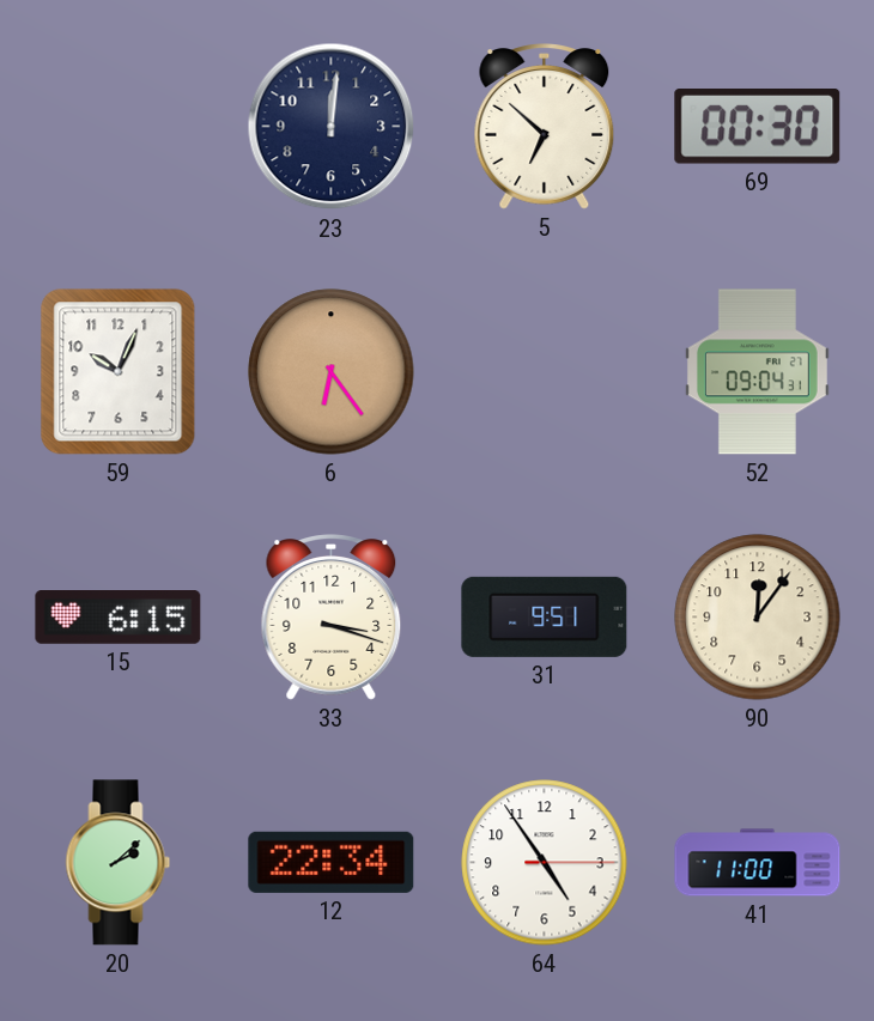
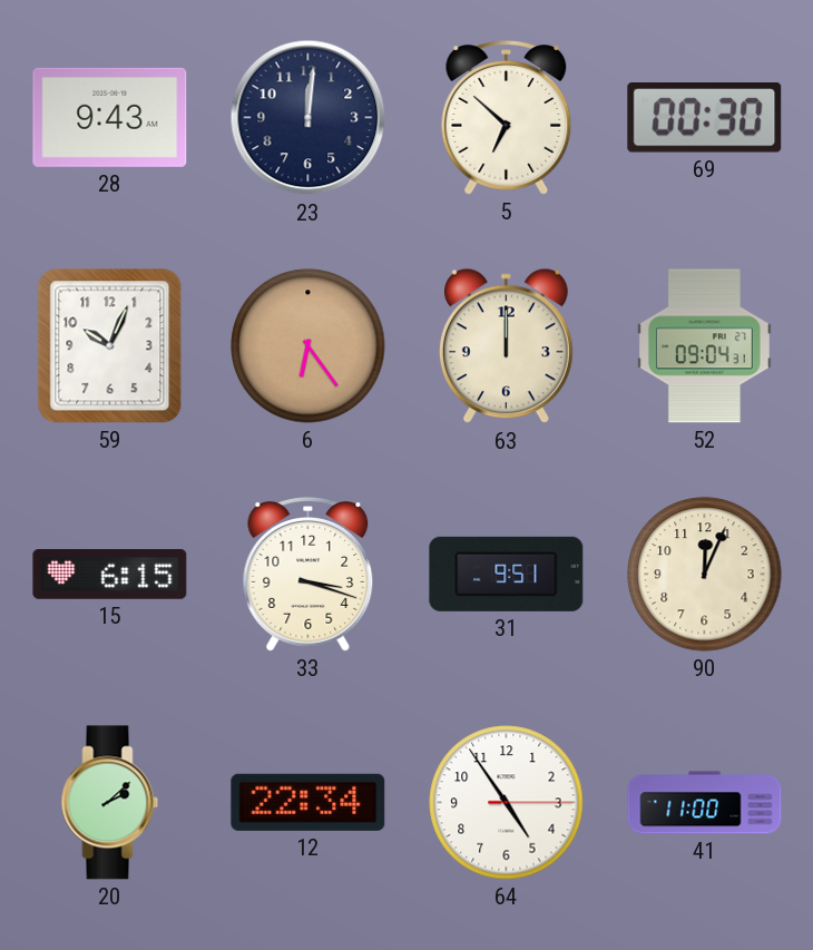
28: none -> 9:43 (110, 117)
63: none -> 12:00 (506, 346)
90: 12:06 -> 12:04 (705, 575)
